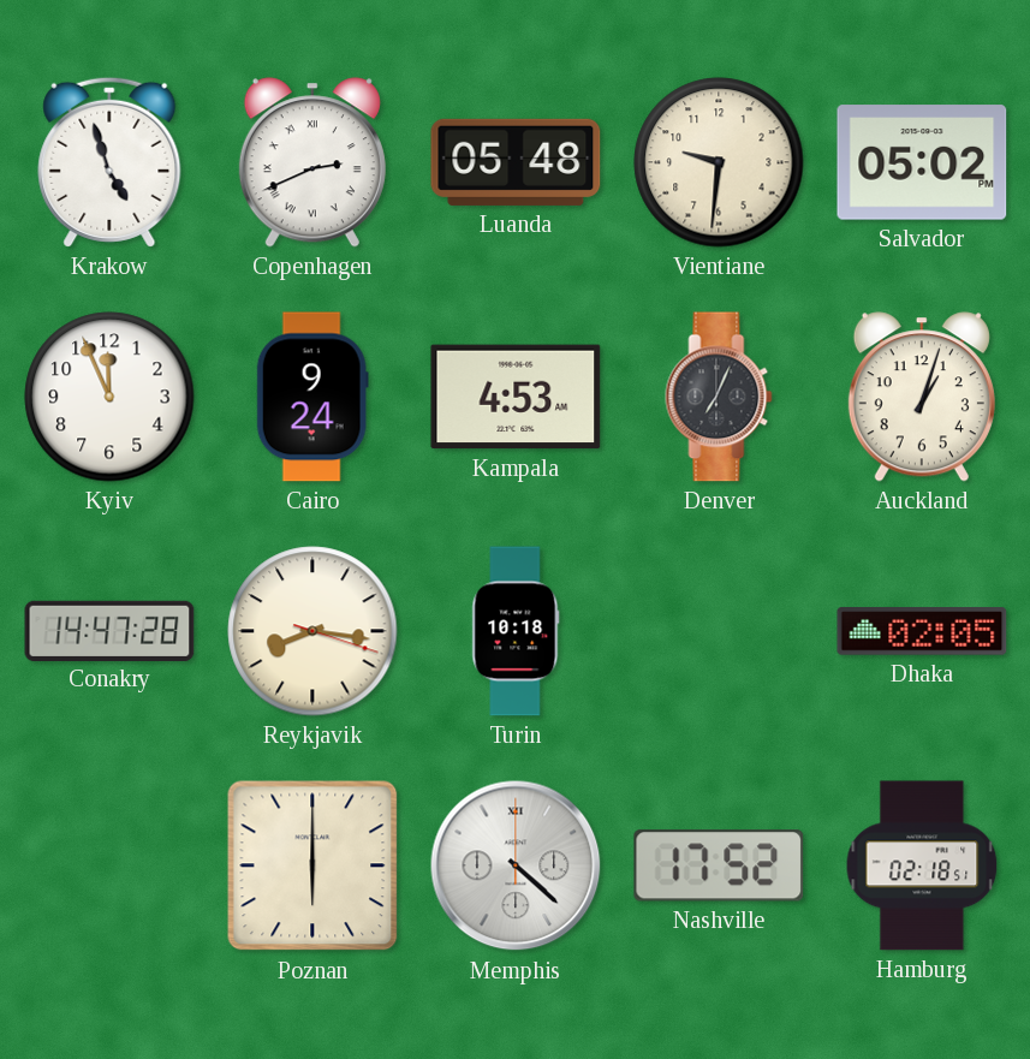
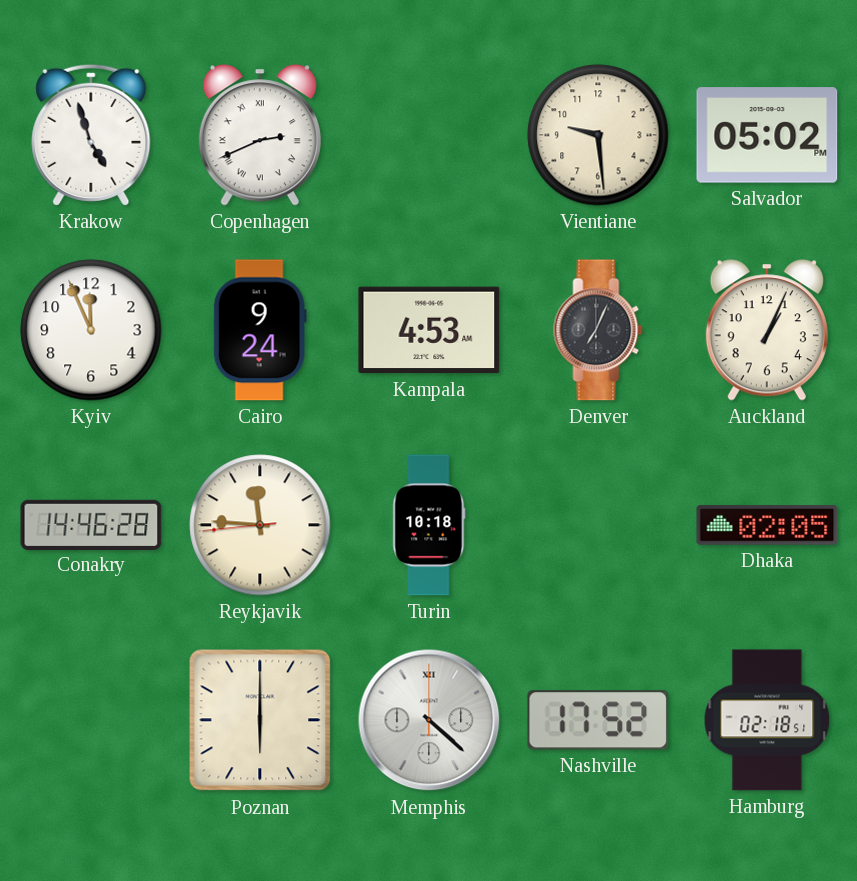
Luanda: 05:48 -> none (516, 162)
Vientiane: 9:31 -> 9:29 (598, 135)
Auckland: 1:03 -> 1:04 (767, 330)
Conakry: 14:47 -> 14:46 (91, 524)
Reykjavik: 8:16 -> 11:45 (260, 525)
